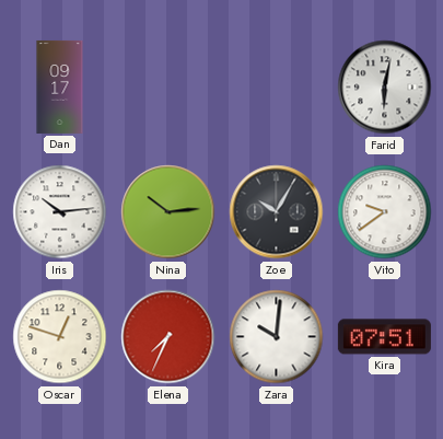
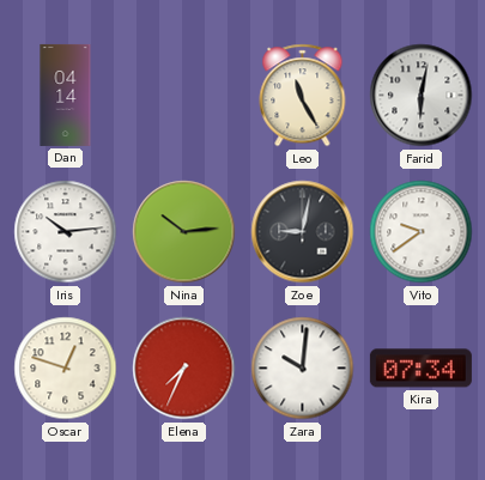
Dan: 09:17 -> 04:14 (66, 95)
Leo: none -> 11:25 (303, 96)
Zoe: 10:05 -> 9:02 (303, 232)
Kira: 07:51 -> 07:34 (420, 369)
